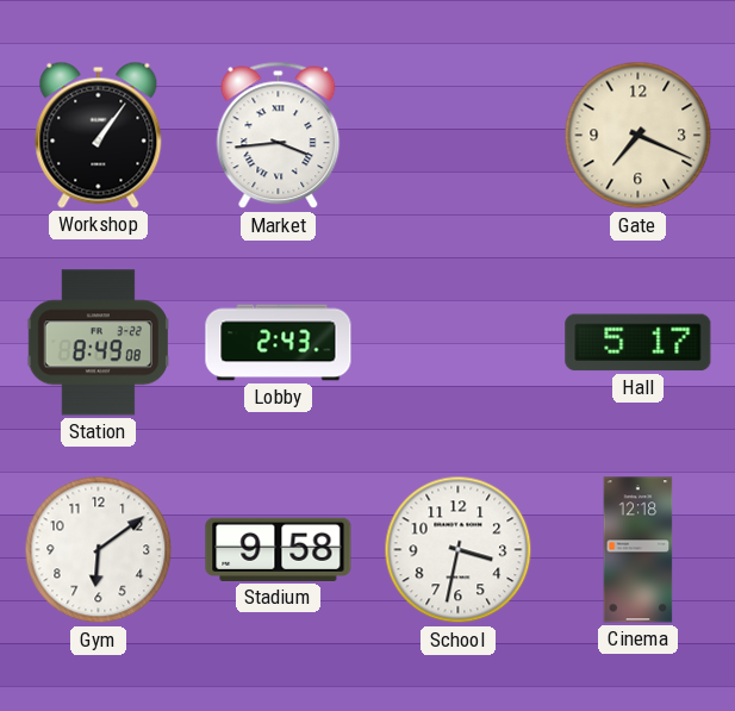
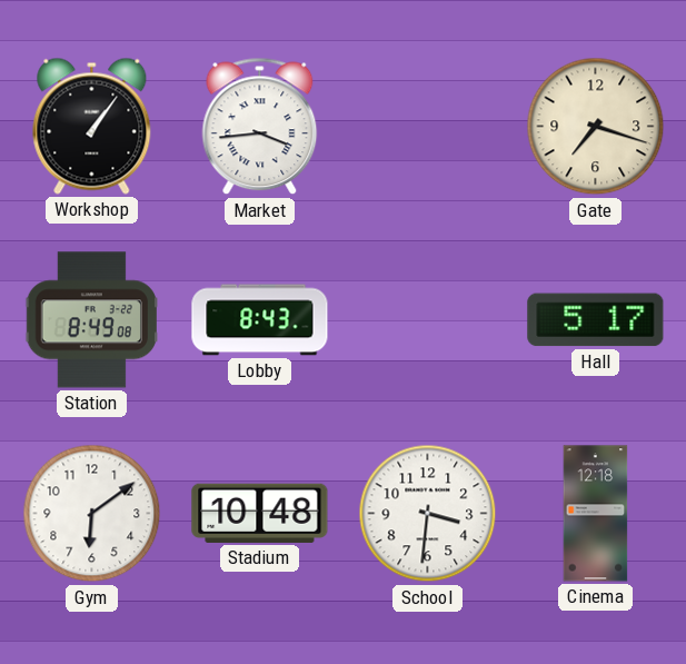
Gate: 7:19 -> 7:18 (596, 127)
Lobby: 2:43 -> 8:43 (260, 320)
Stadium: 9:58 -> 10:48 (260, 513)
School: 3:32 -> 3:31 (428, 514)
